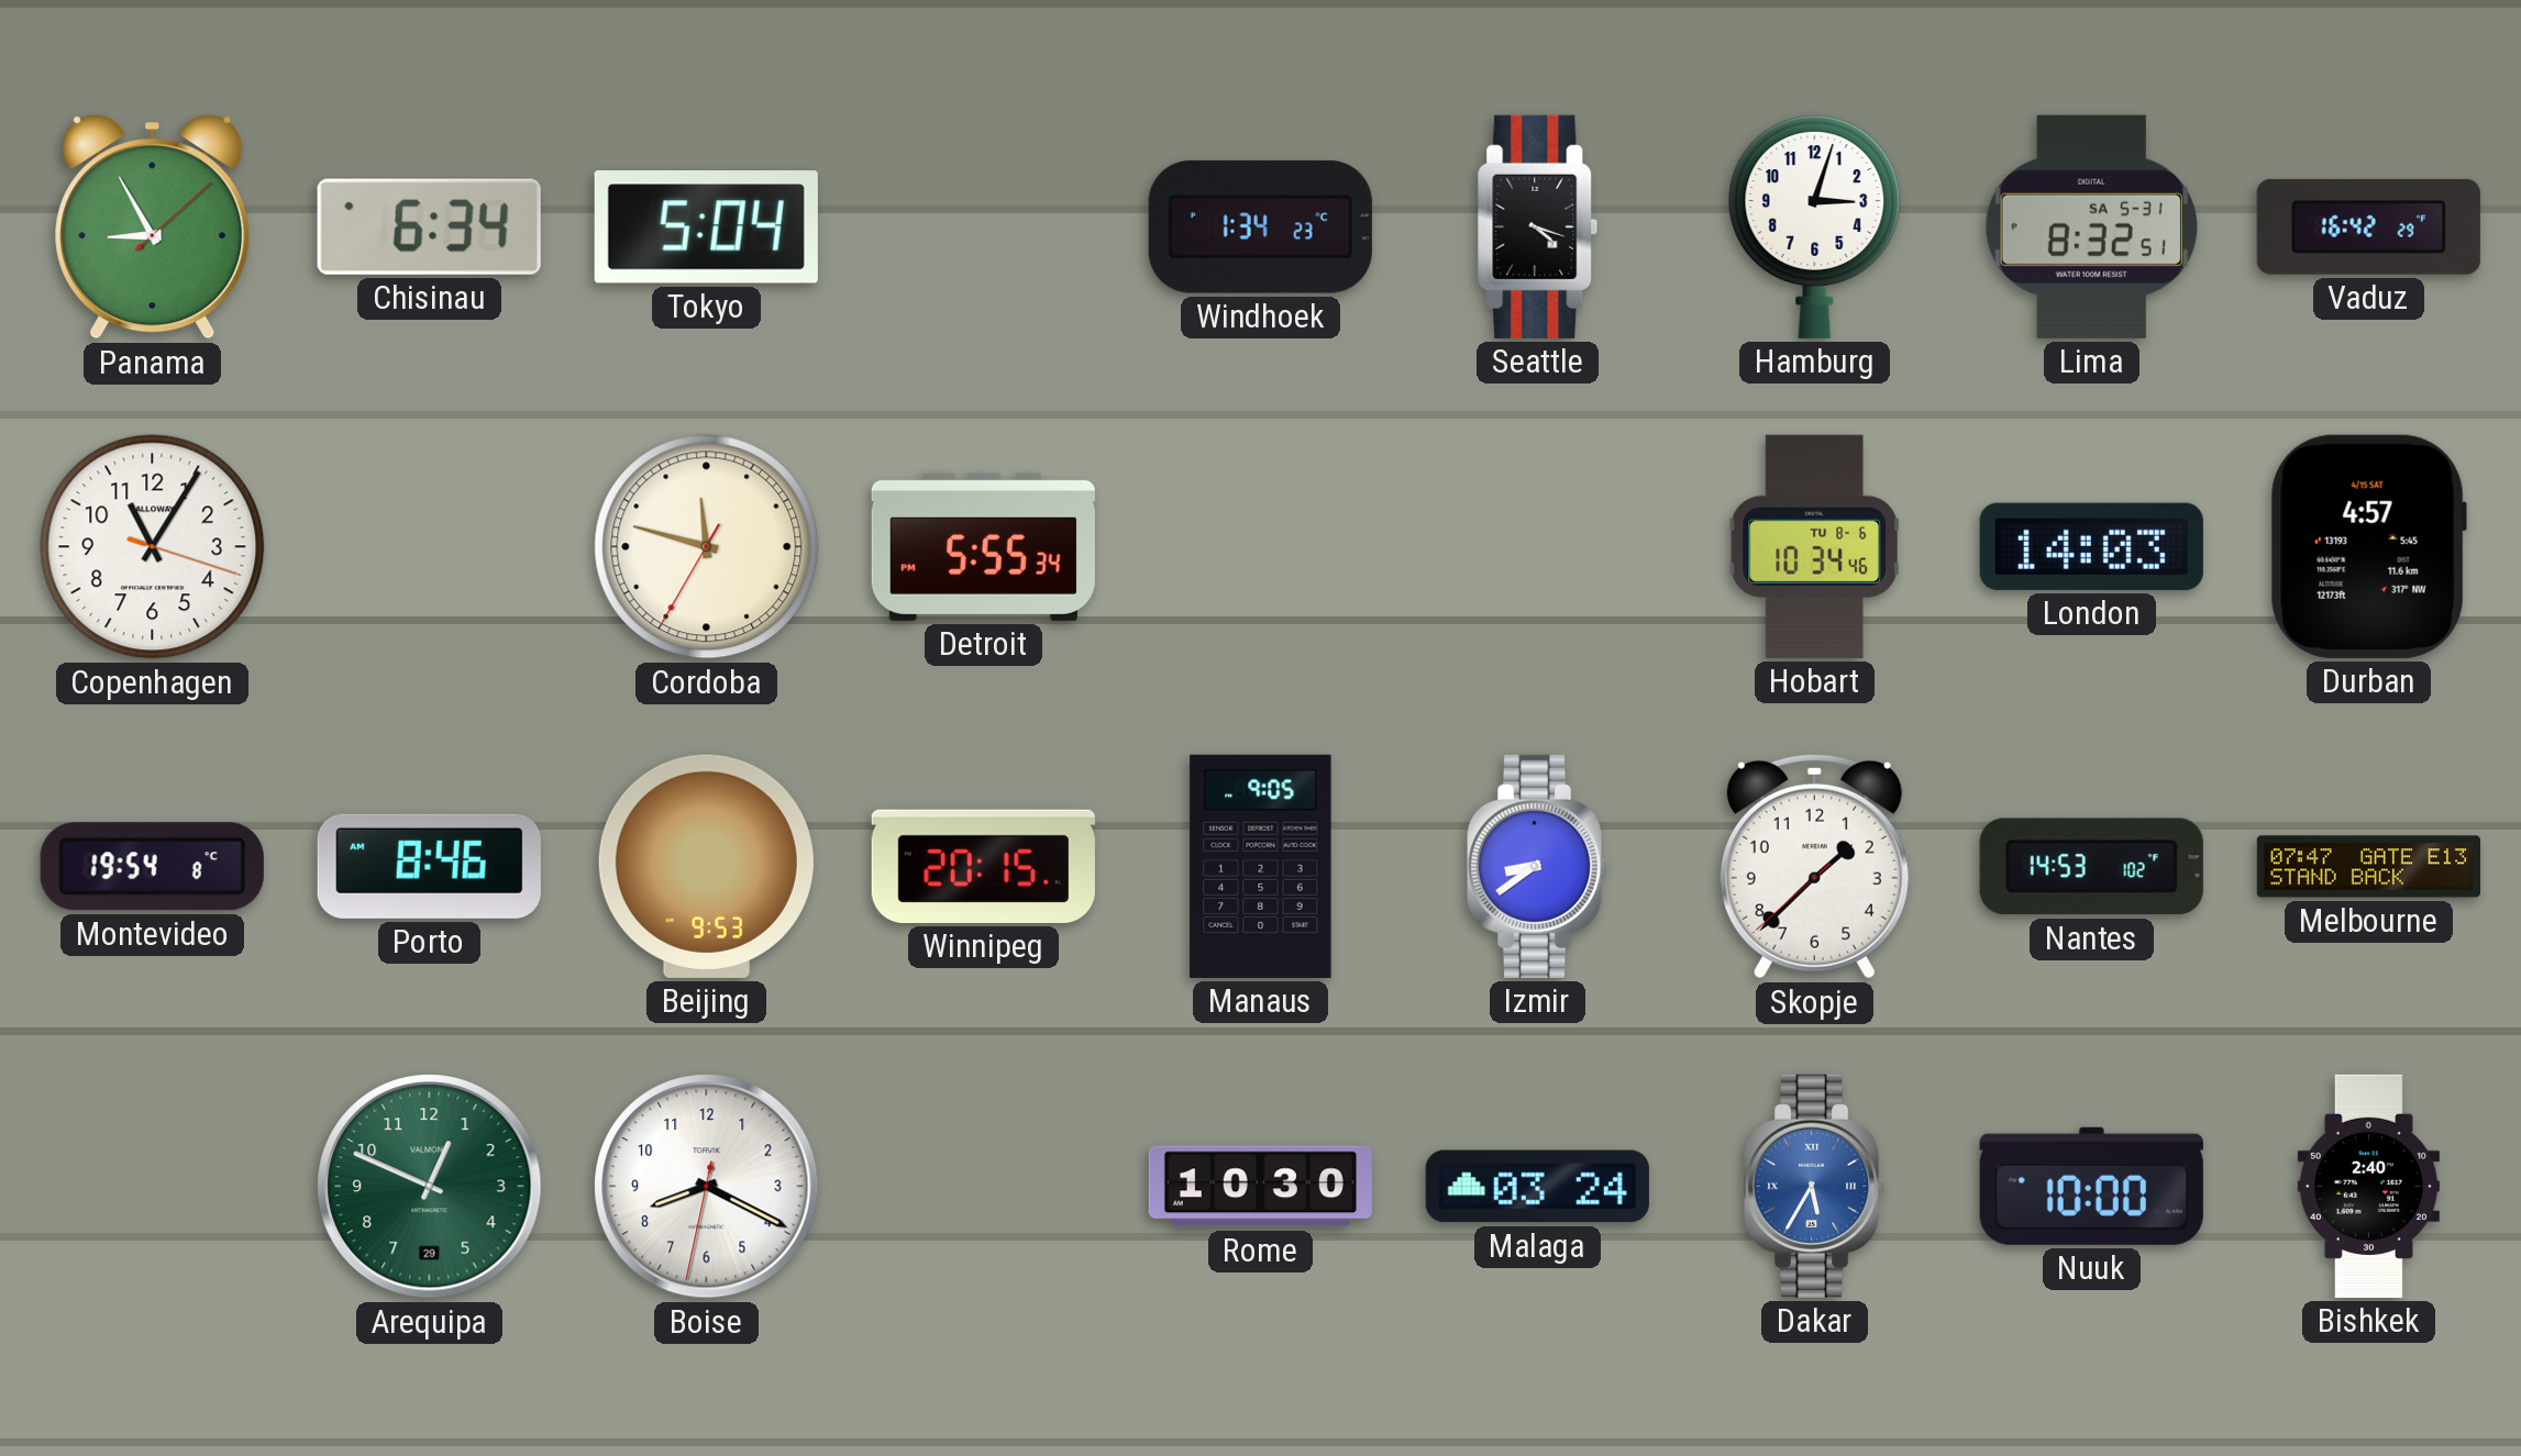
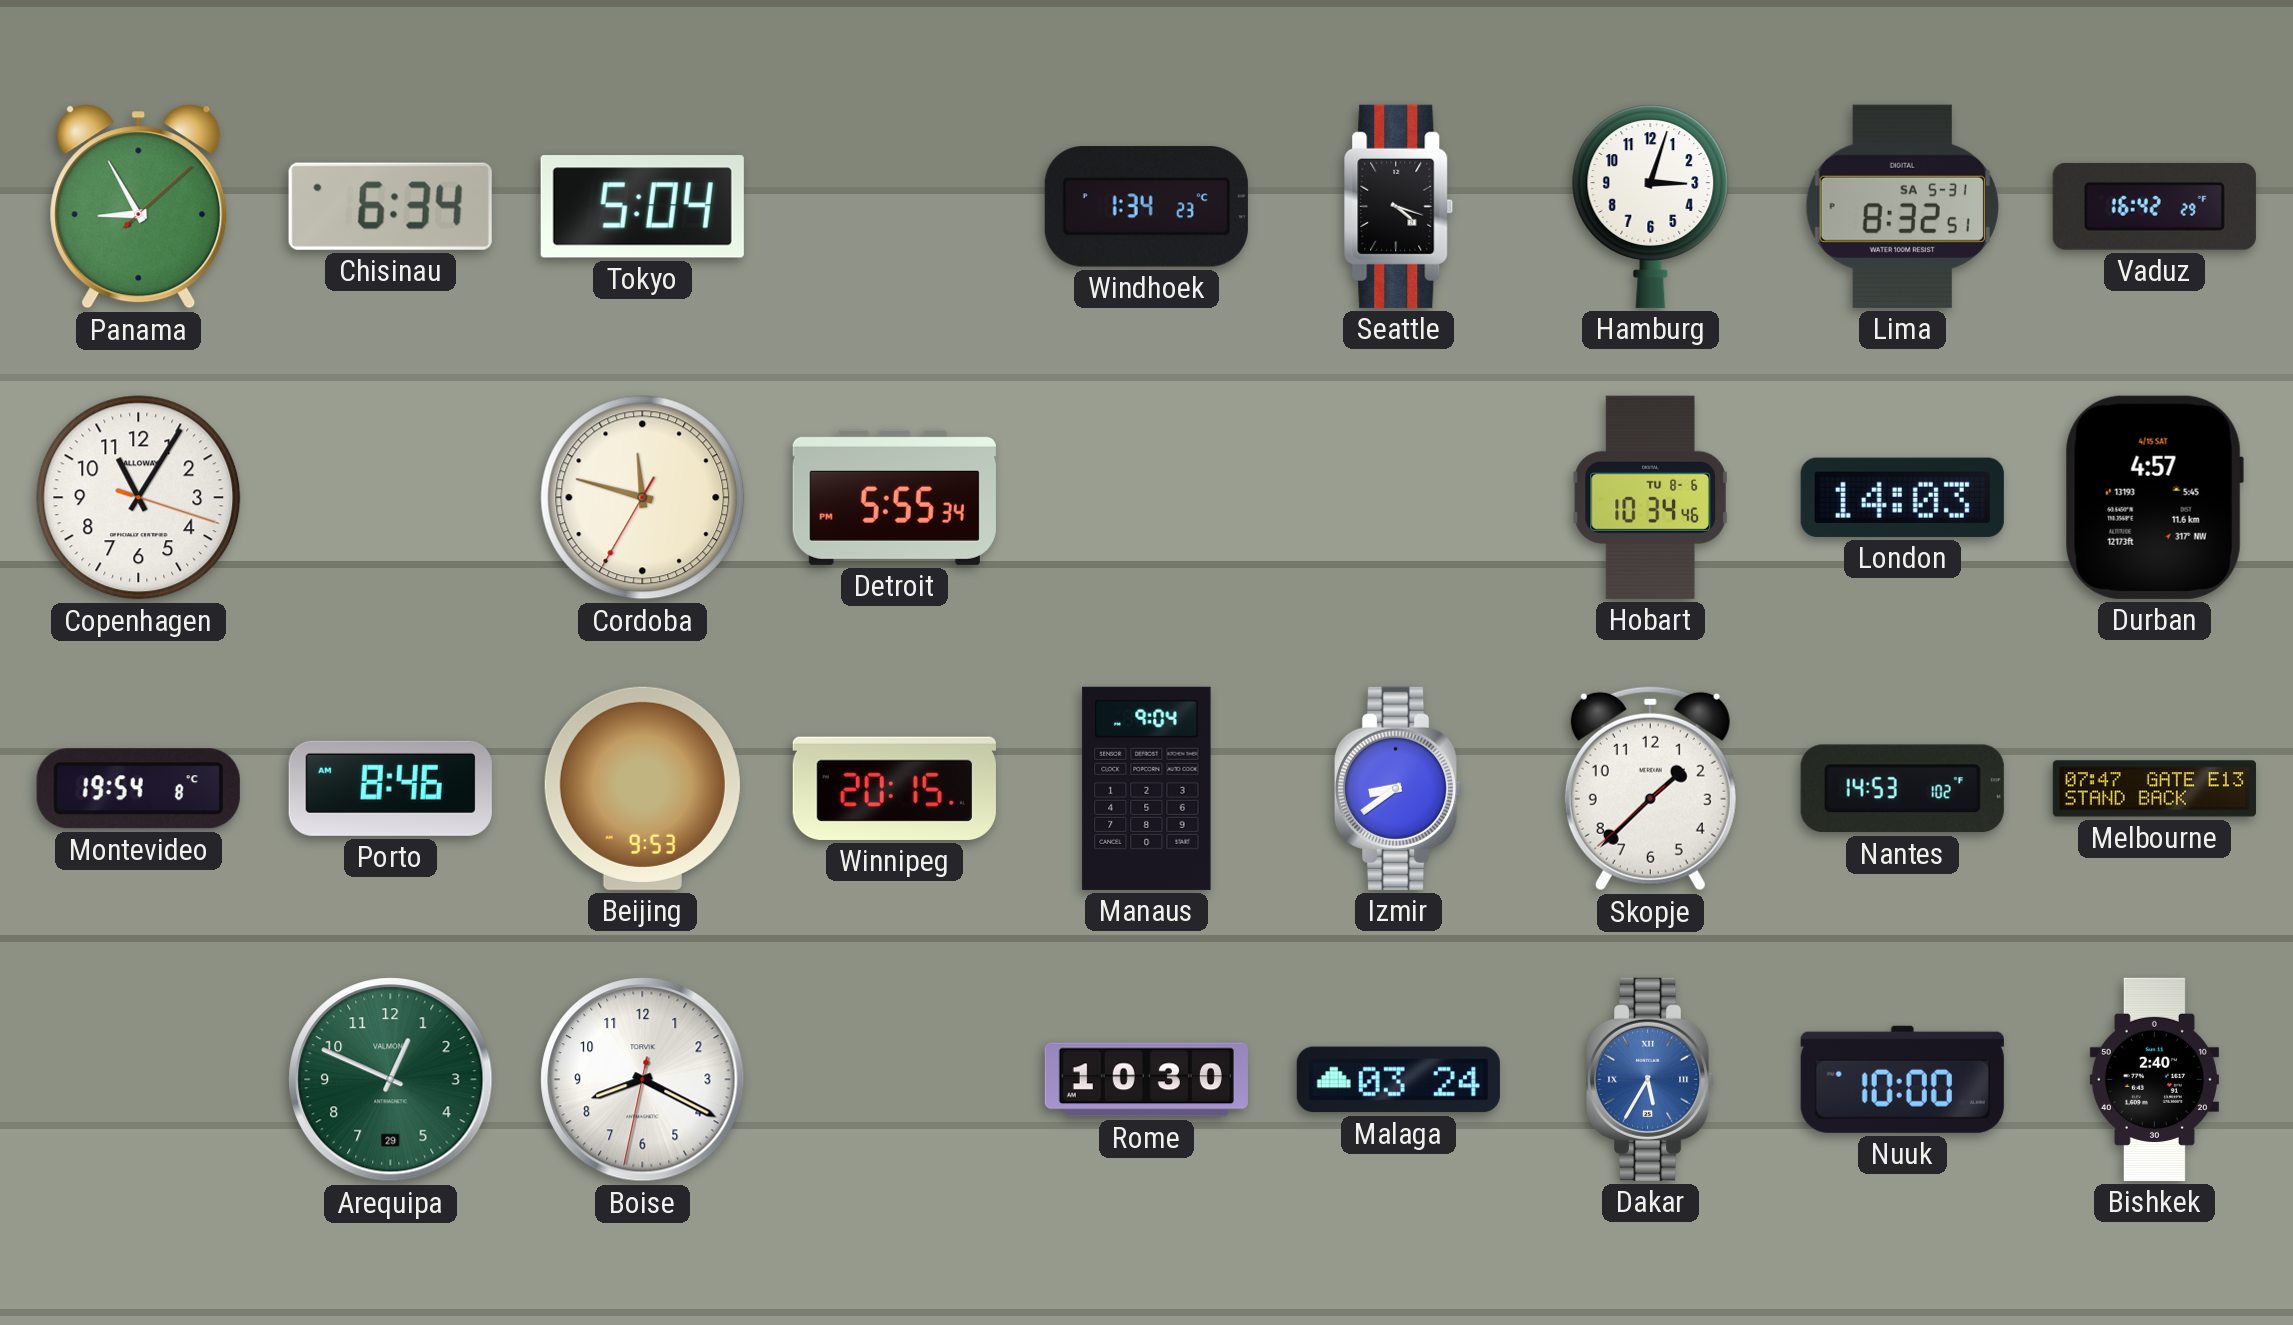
Manaus: 9:05 -> 9:04 (1147, 788)
